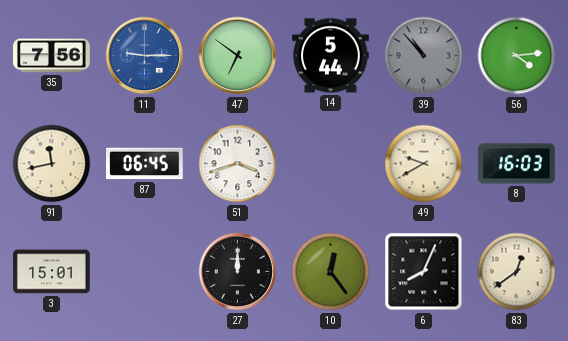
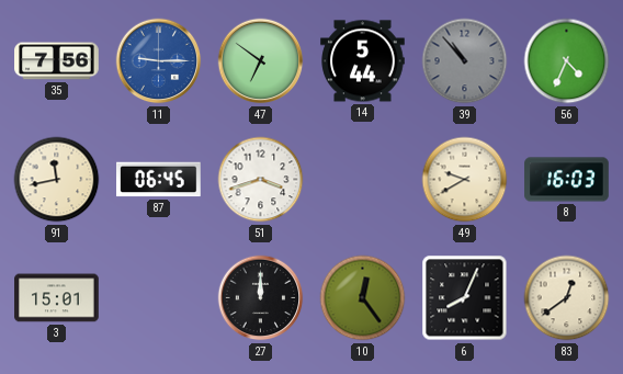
56: 4:14 -> 4:34 (567, 61)
